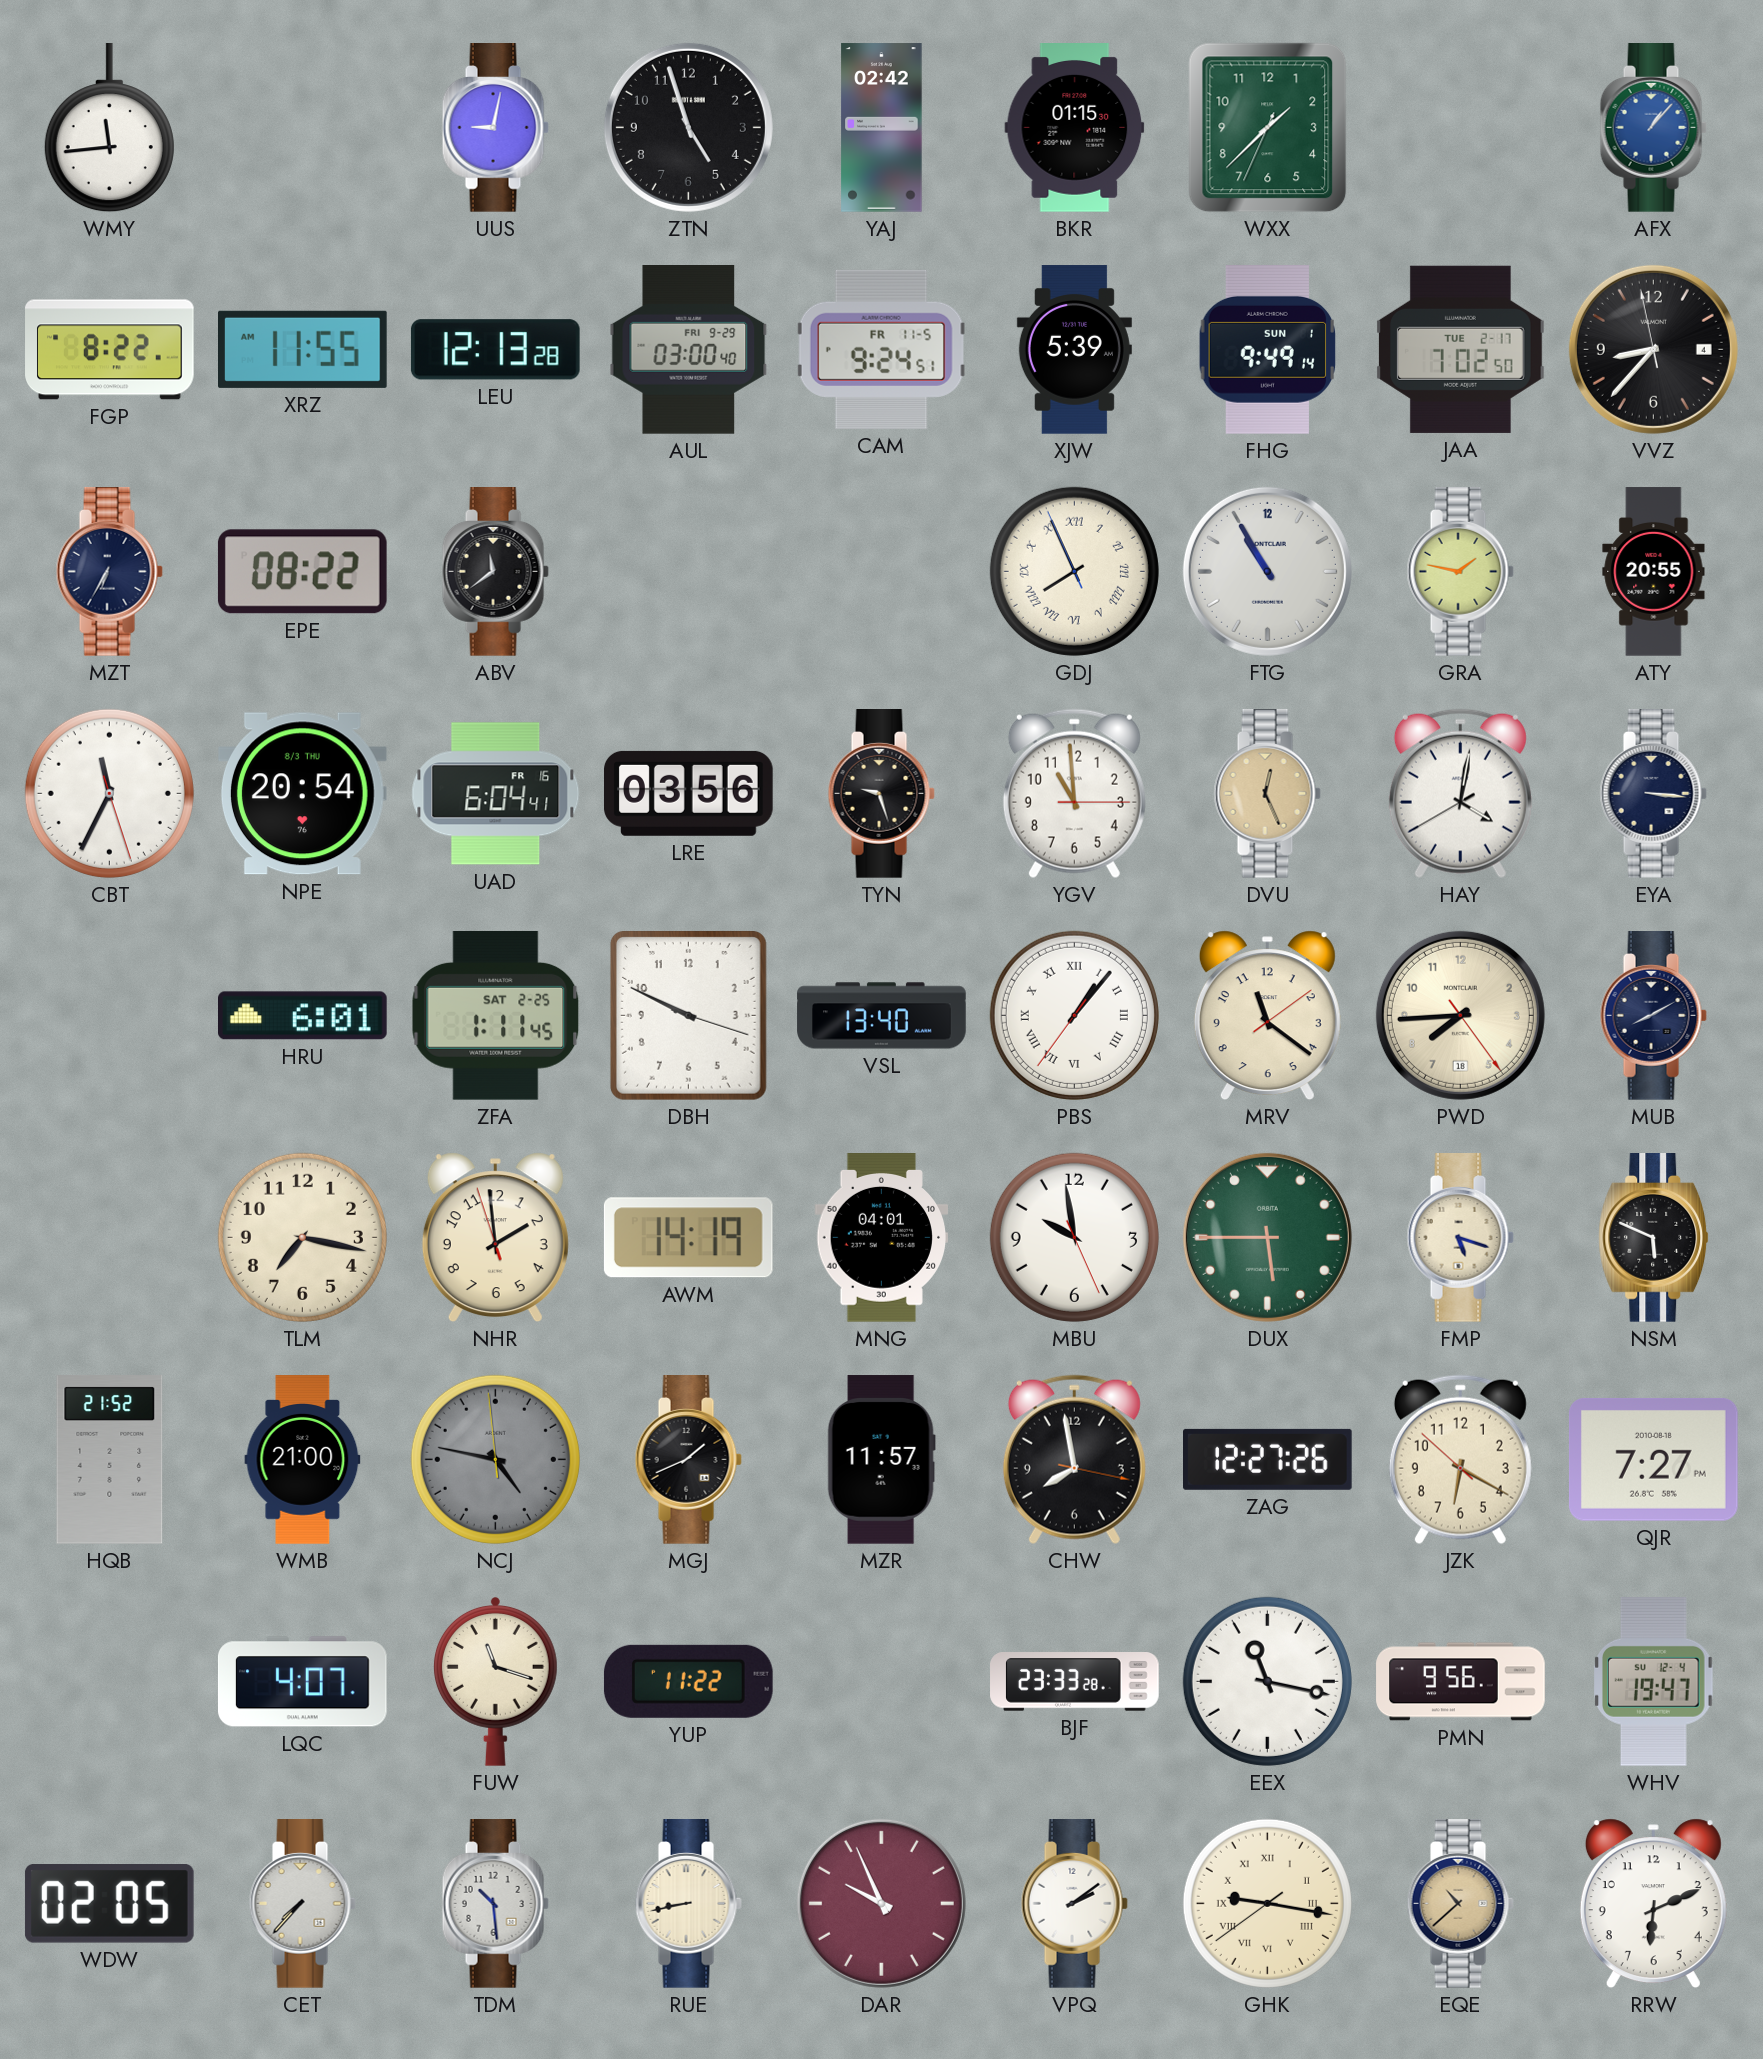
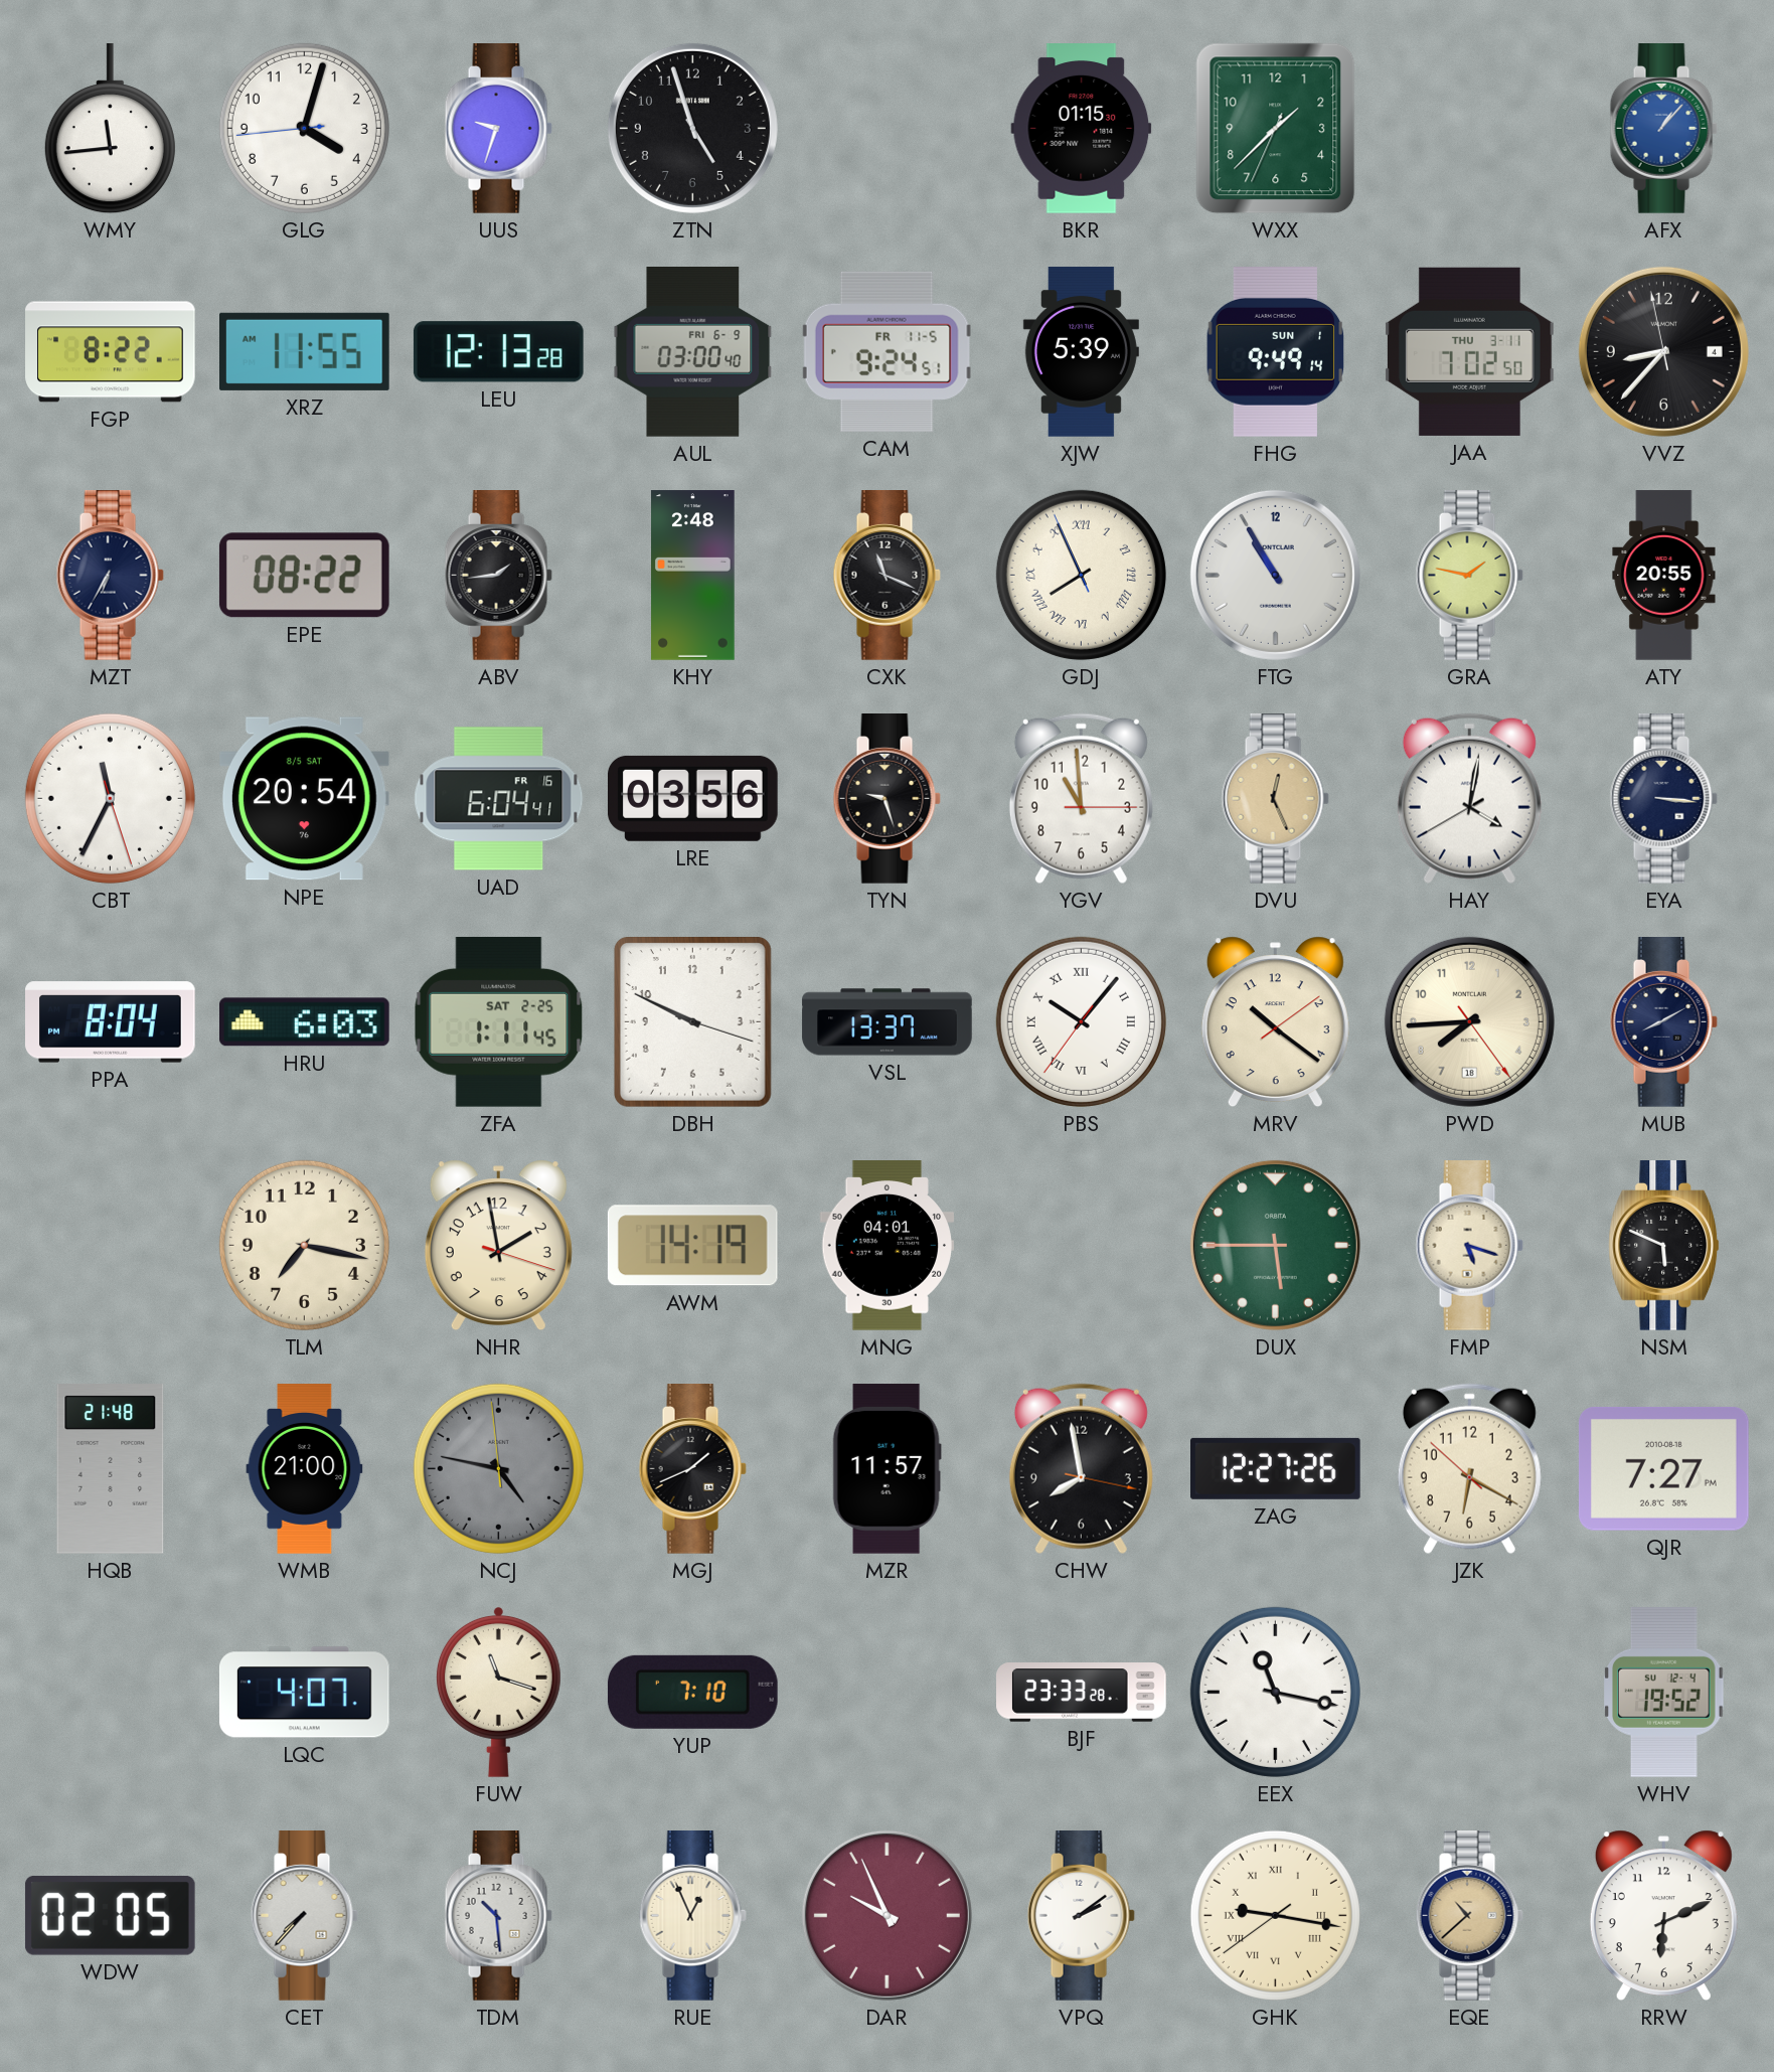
GLG: none -> 4:02 (304, 128)
UUS: 9:02 -> 9:33 (498, 129)
YAJ: 02:42 -> none (882, 128)
AUL date: FRI 9-29 -> FRI 6-9 (693, 352)
JAA date: TUE 2-17 -> THU 3-11 (1470, 351)
ABV: 11:39 -> 1:44 (498, 576)
KHY: none -> 2:48 (693, 576)
CXK: none -> 11:19 (886, 576)
NPE date: 8/3 THU -> 8/5 SAT (304, 799)
PPA: none -> 8:04 (111, 1022)
HRU: 6:01 -> 6:03 (305, 1022)
VSL: 13:40 -> 13:37 (888, 1022)
PBS: 1:06 -> 10:06 (1081, 1021)
MRV: 11:21 -> 10:21 (1275, 1022)
NHR: 1:58:57 -> 1:58:18 (498, 1246)
MBU: 9:58 -> none (1074, 1237)
HQB: 21:52 -> 21:48 (111, 1469)
YUP: 11:22 -> 7:10 (692, 1692)
PMN: 9:56 -> none (1461, 1682)
WHV: 19:47 -> 19:52 (1664, 1692)
RUE: 8:43 -> 12:56 (692, 1916)
